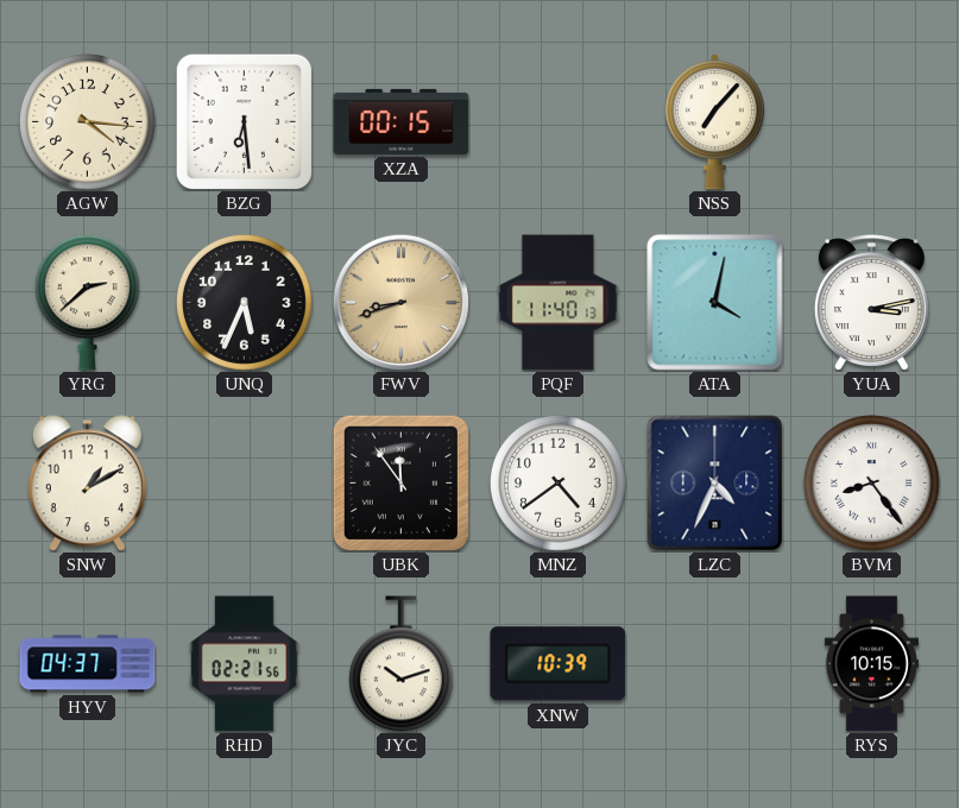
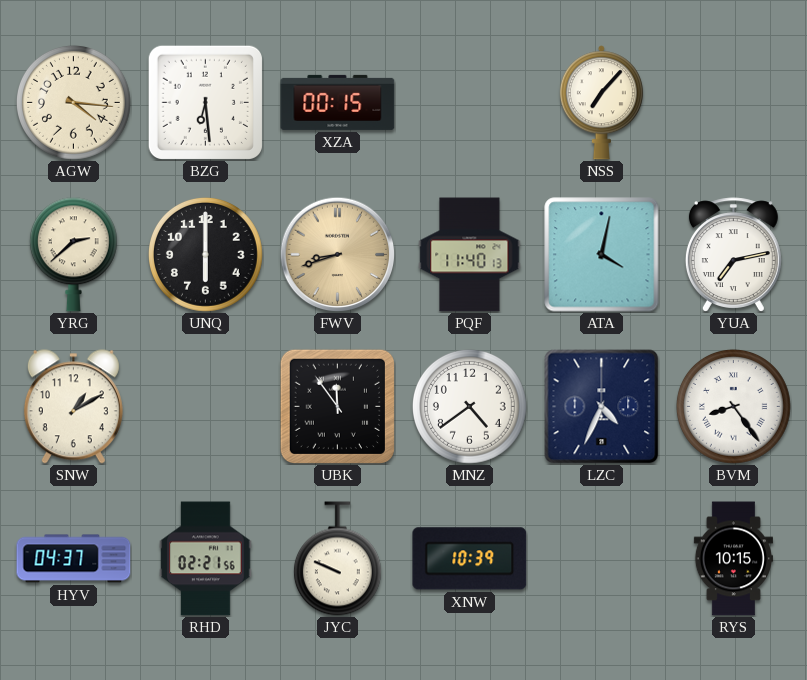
UNQ: 5:34 -> 6:00 (205, 254)
YUA: 3:13 -> 7:13 (733, 255)
JYC: 10:12 -> 9:49 (337, 559)
